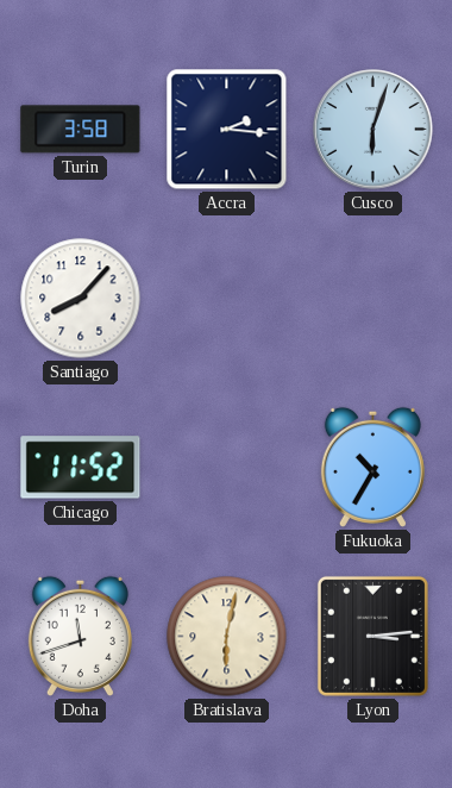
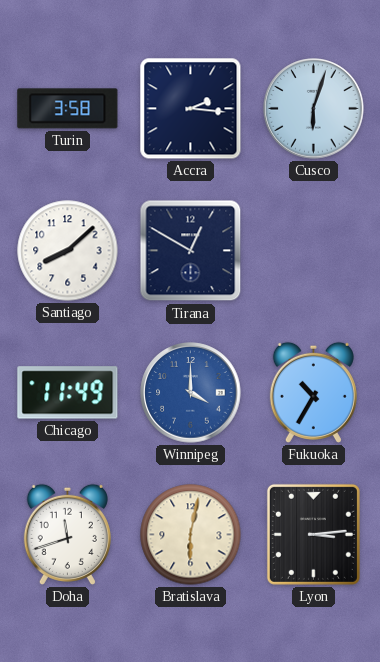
Santiago: 8:07 -> 8:08 (68, 251)
Tirana: none -> 12:50 (191, 251)
Chicago: 11:52 -> 11:49 (68, 393)
Winnipeg: none -> 4:00 (191, 393)
